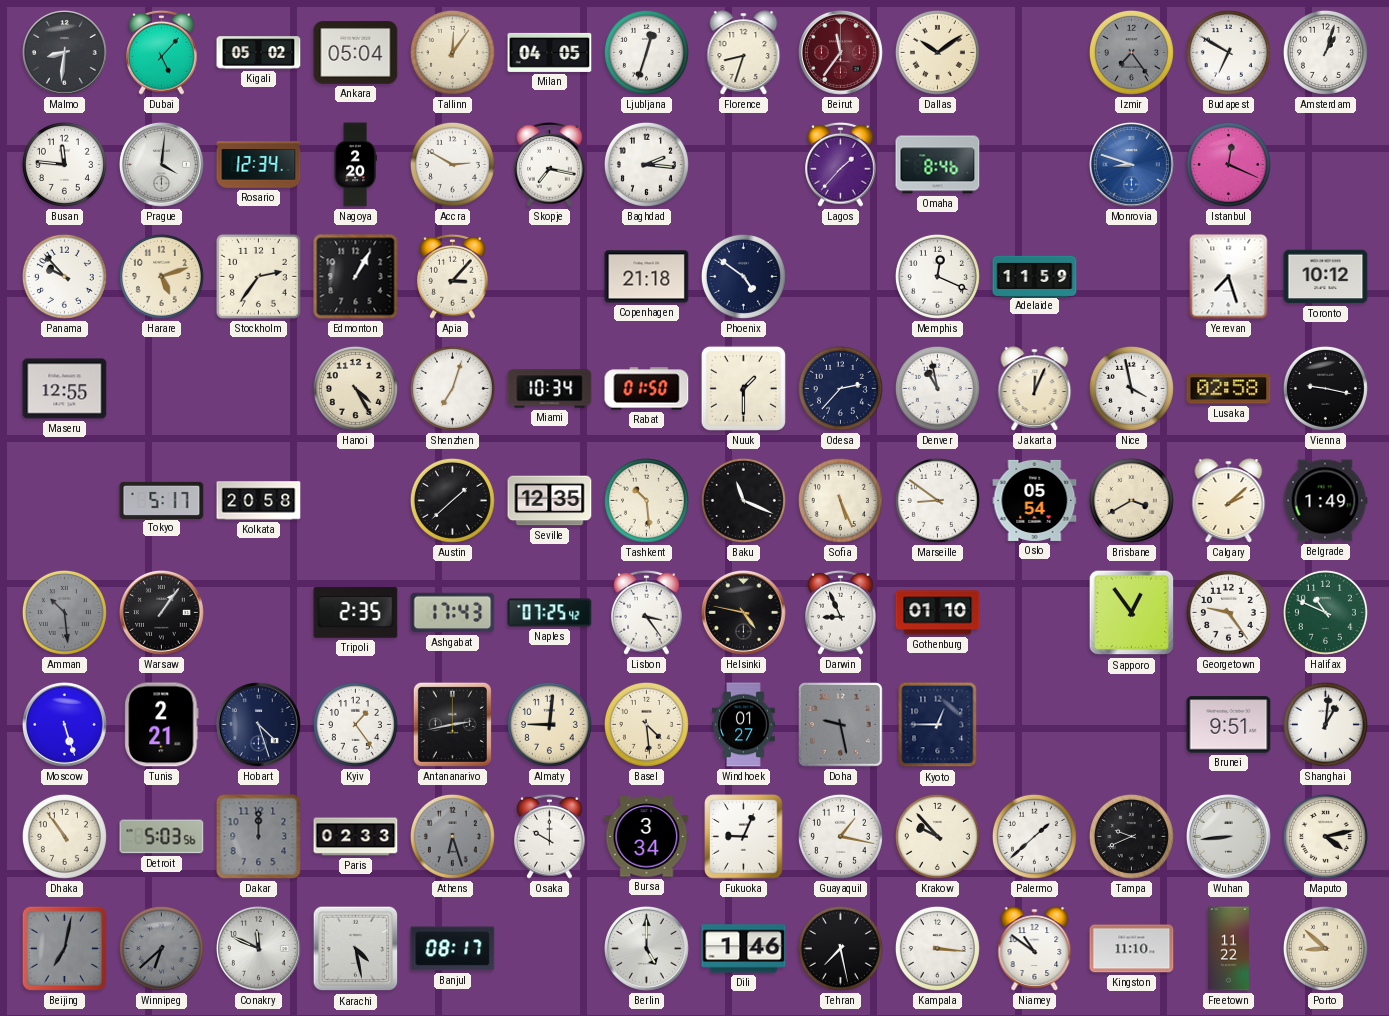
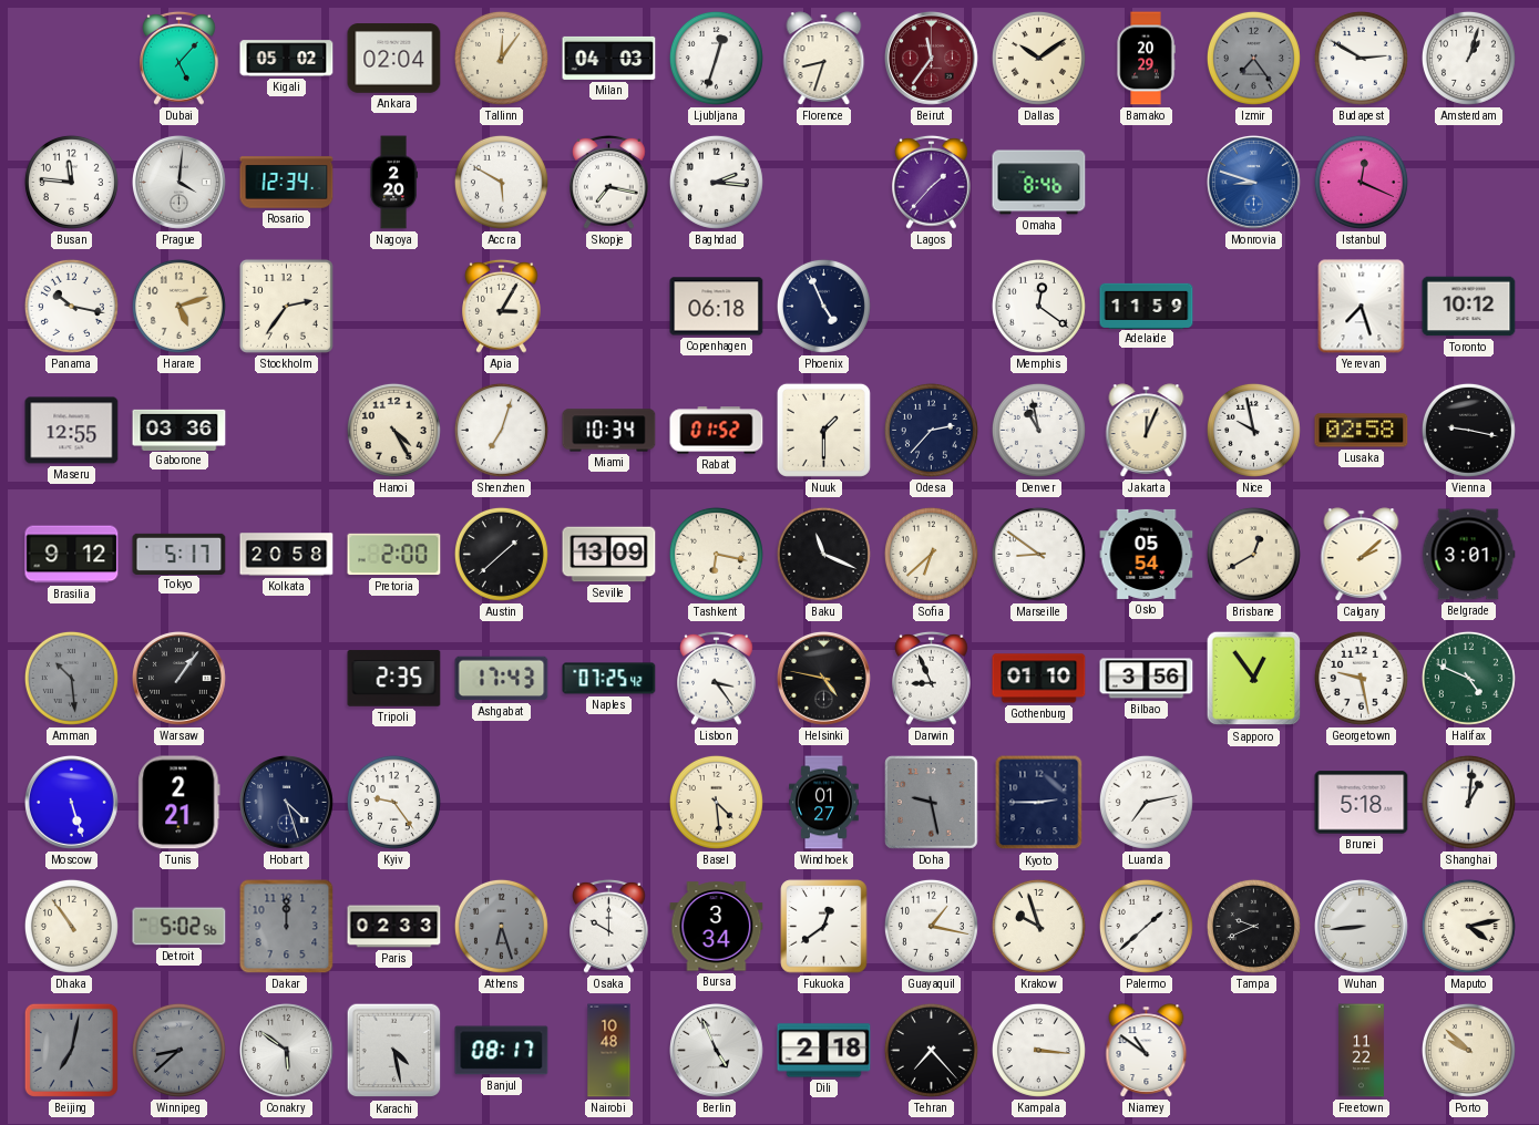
Malmo: 8:31 -> none (65, 53)
Ankara: 05:04 -> 02:04 (394, 59)
Milan: 04:05 -> 04:03 (609, 58)
Bamako: none -> 20:29 (1146, 59)
Budapest: 6:50 -> 2:50 (1361, 58)
Accra: 2:50 -> 5:50 (501, 182)
Panama: 9:53 -> 10:17 (71, 306)
Edmonton: 1:05 -> none (356, 277)
Apia: 3:07 -> 3:05 (502, 306)
Copenhagen: 21:18 -> 06:18 (717, 307)
Phoenix: 4:51 -> 4:56 (823, 306)
Memphis: 12:19 -> 12:21 (1038, 306)
Gaborone: none -> 03:36 (179, 430)
Rabat: 01:50 -> 01:52 (717, 431)
Nice: 3:58 -> 9:58 (1253, 430)
Brasilia: none -> 9:12 (72, 555)
Pretoria: none -> 2:00 (394, 555)
Seville: 12:35 -> 13:09 (609, 555)
Tashkent: 10:29 -> 6:17 (716, 554)
Sofia: 5:26 -> 6:38 (931, 554)
Brisbane: 3:40 -> 12:40 (1253, 554)
Belgrade: 1:49 -> 3:01 (1468, 555)
Bilbao: none -> 3:56 (1147, 679)
Georgetown: 9:24 -> 9:28 (1361, 678)
Halifax: 10:49 -> 4:49 (1468, 678)
Kyiv: 1:24 -> 9:24 (393, 802)
Antananarivo: 2:43 -> none (452, 724)
Almaty: 9:01 -> none (549, 724)
Kyoto: 12:45 -> 2:45 (1039, 803)
Luanda: none -> 7:13 (1146, 802)
Brunei: 9:51 -> 5:18 (1362, 803)
Detroit: 5:03 -> 5:02 (179, 927)
Fukuoka: 9:04 -> 12:39 (824, 927)
Krakow: 9:53 -> 9:57 (1038, 926)
Winnipeg: 6:38 -> 8:38 (178, 1050)
Conakry: 11:49 -> 5:51 (287, 1051)
Nairobi: none -> 10:48 (609, 1051)
Berlin: 5:00 -> 4:56 (717, 1051)
Dili: 1:46 -> 2:18 (824, 1051)
Tehran: 7:28 -> 7:23 (931, 1050)
Kingston: 11:10 -> none (1132, 949)
Porto: 8:52 -> 9:52 (1468, 1050)
